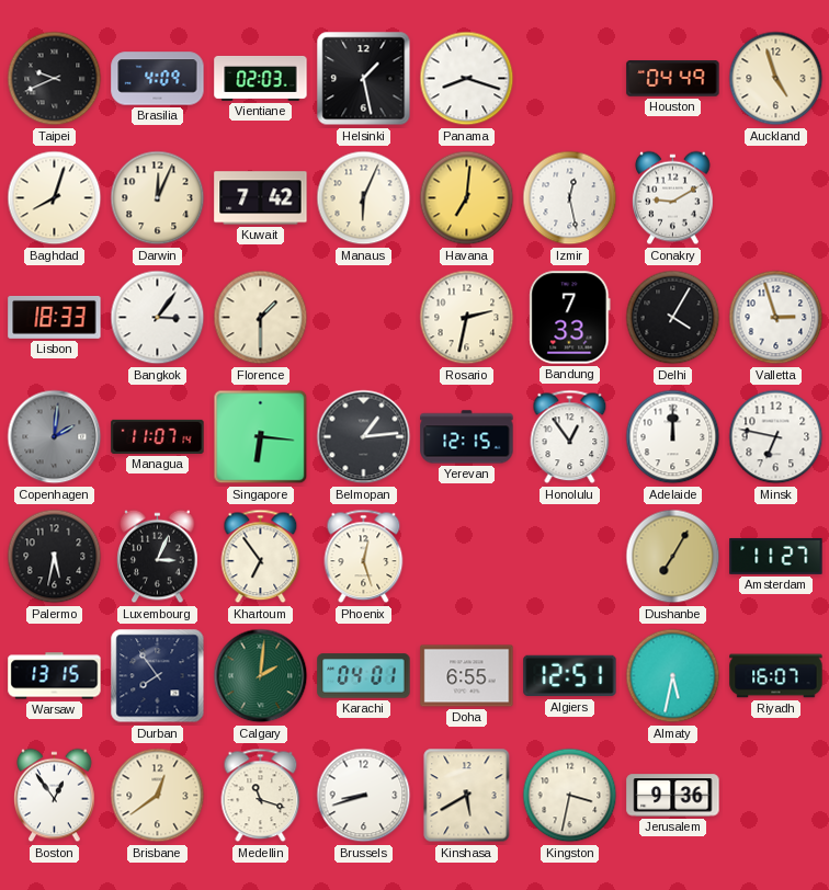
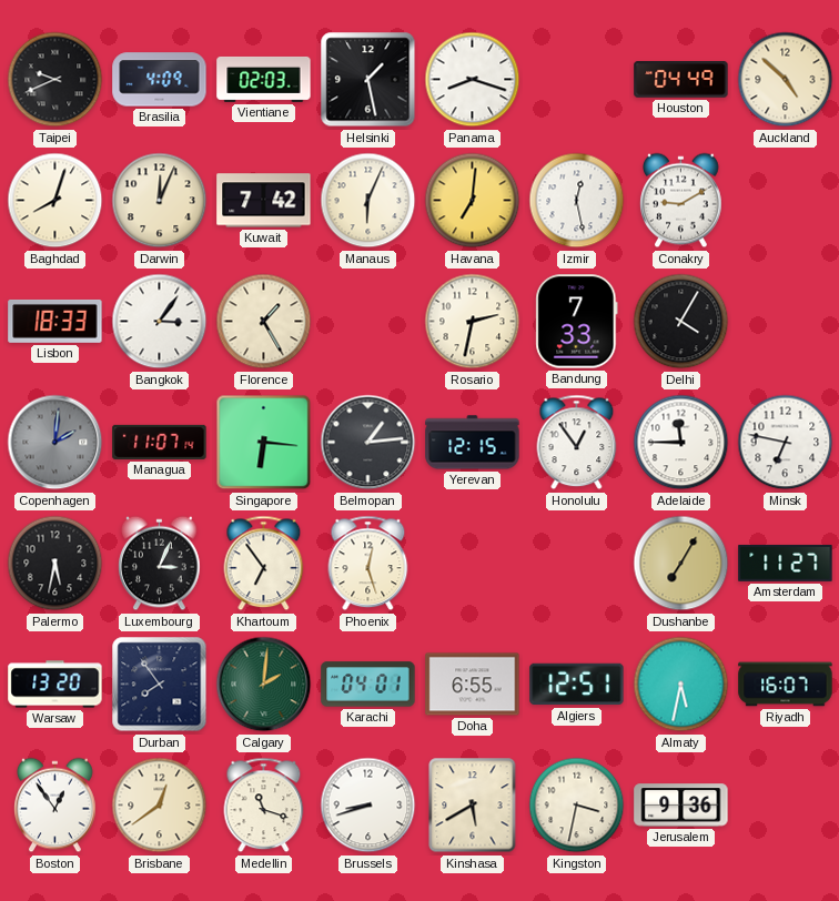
Auckland: 4:57 -> 4:52 (786, 80)
Florence: 1:30 -> 1:25 (264, 322)
Valletta: 2:57 -> none (776, 318)
Adelaide: 12:00 -> 11:45 (681, 443)
Warsaw: 13:15 -> 13:20 (55, 685)
